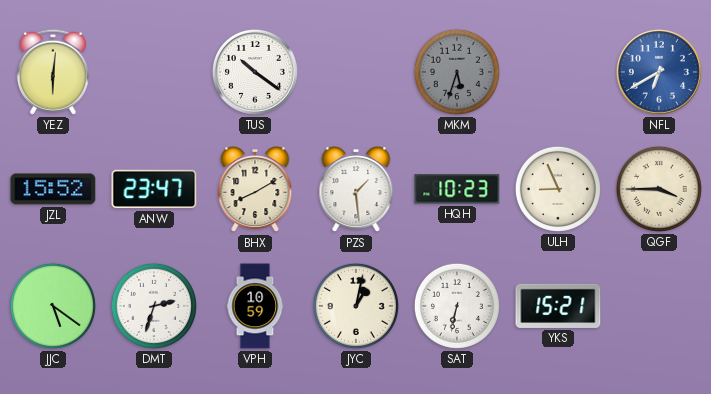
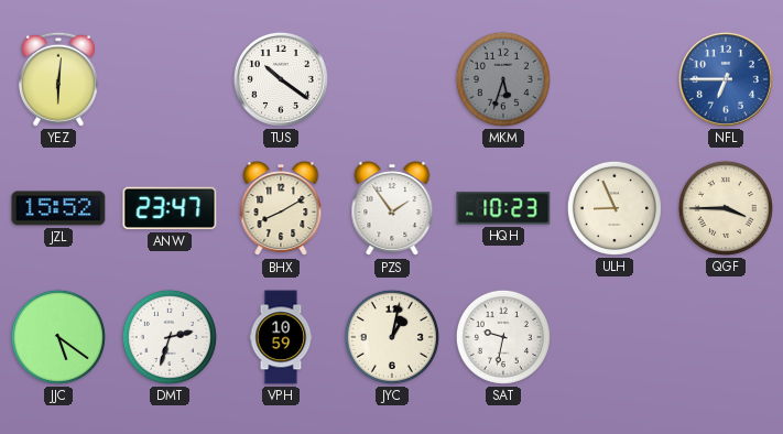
NFL: 6:40 -> 6:45 (726, 79)
PZS: 1:29 -> 1:54 (392, 209)
SAT: 6:32 -> 9:32 (503, 337)
YKS: 15:21 -> none (558, 306)
